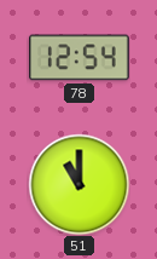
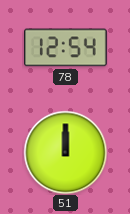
51: 11:00 -> 12:00 (65, 152)
